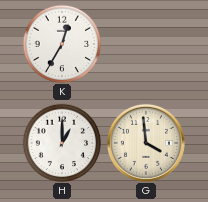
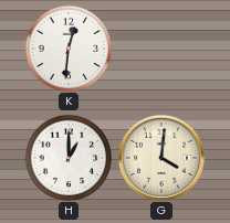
K: 12:35 -> 12:31 (69, 49)
G: 3:59 -> 4:01 (161, 158)
